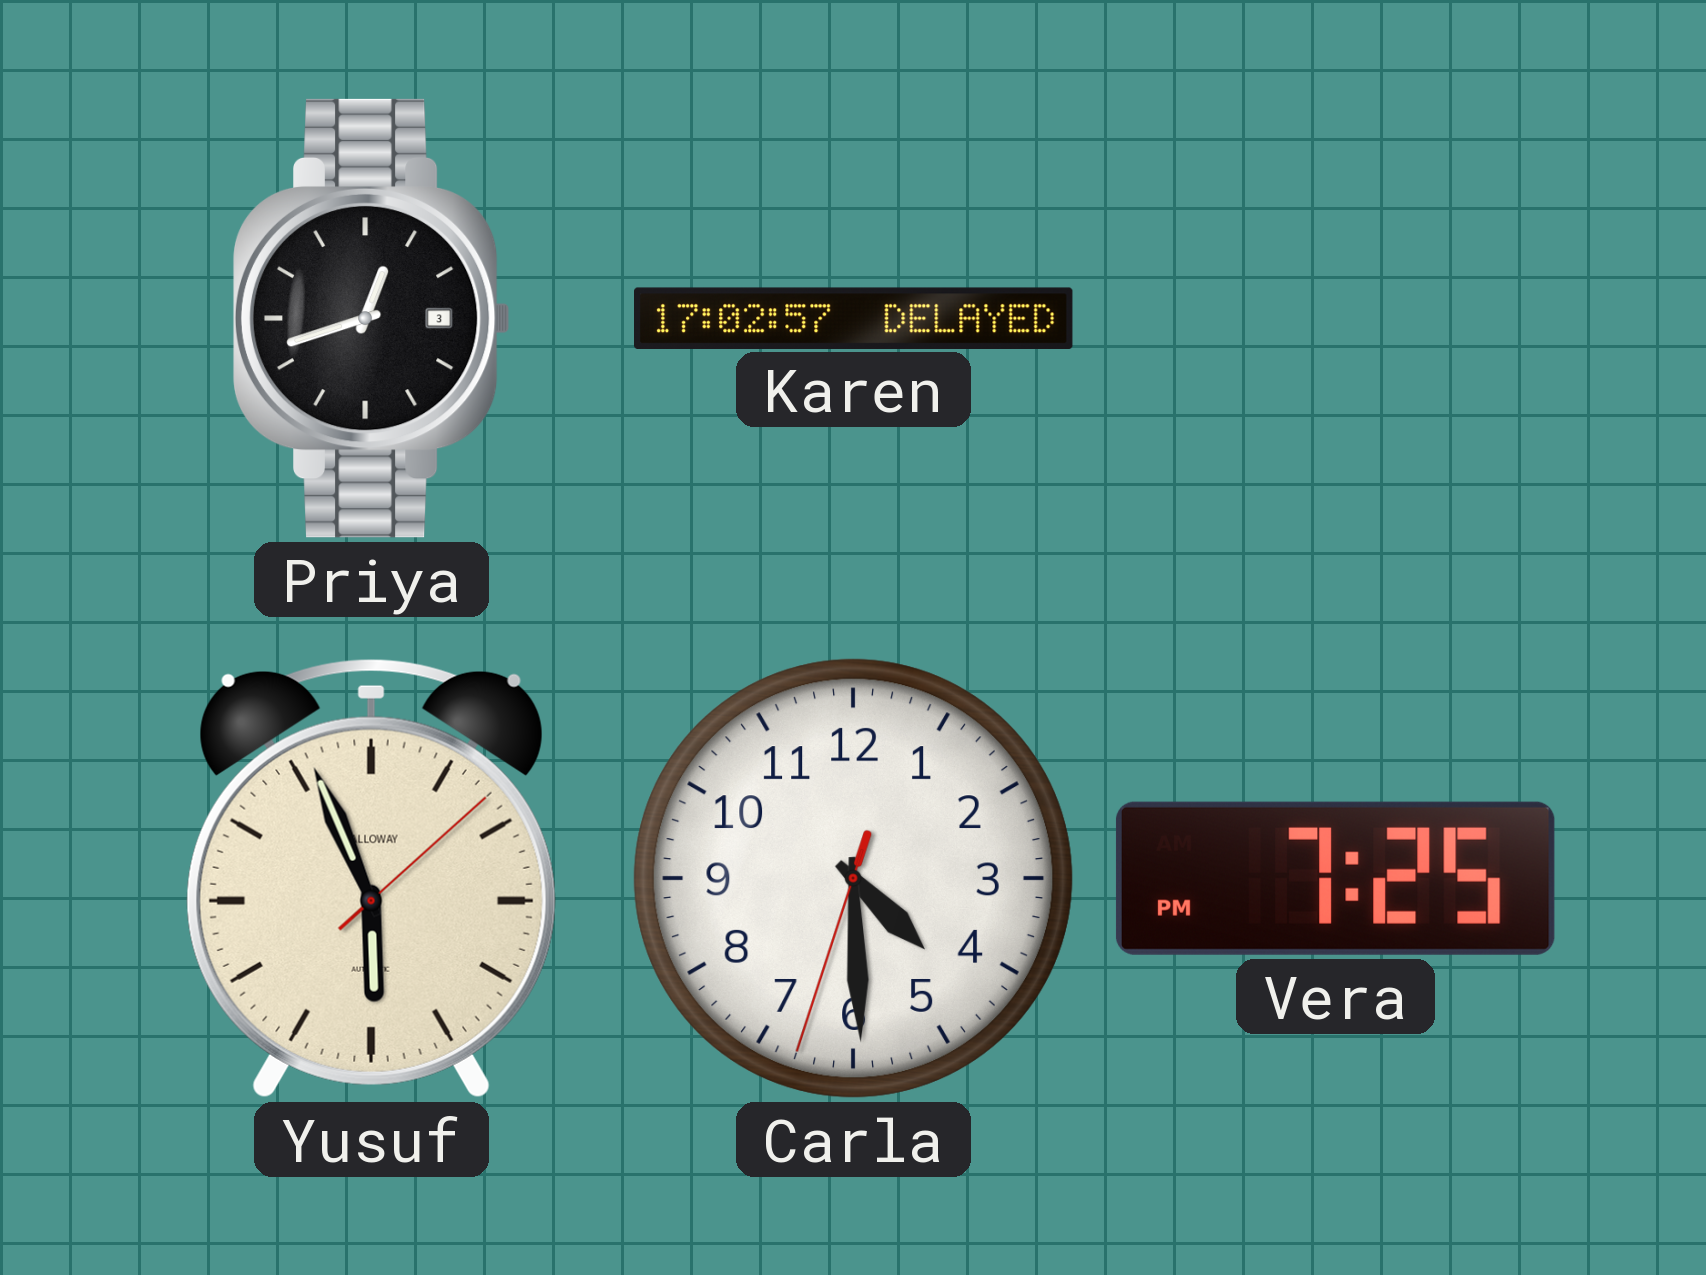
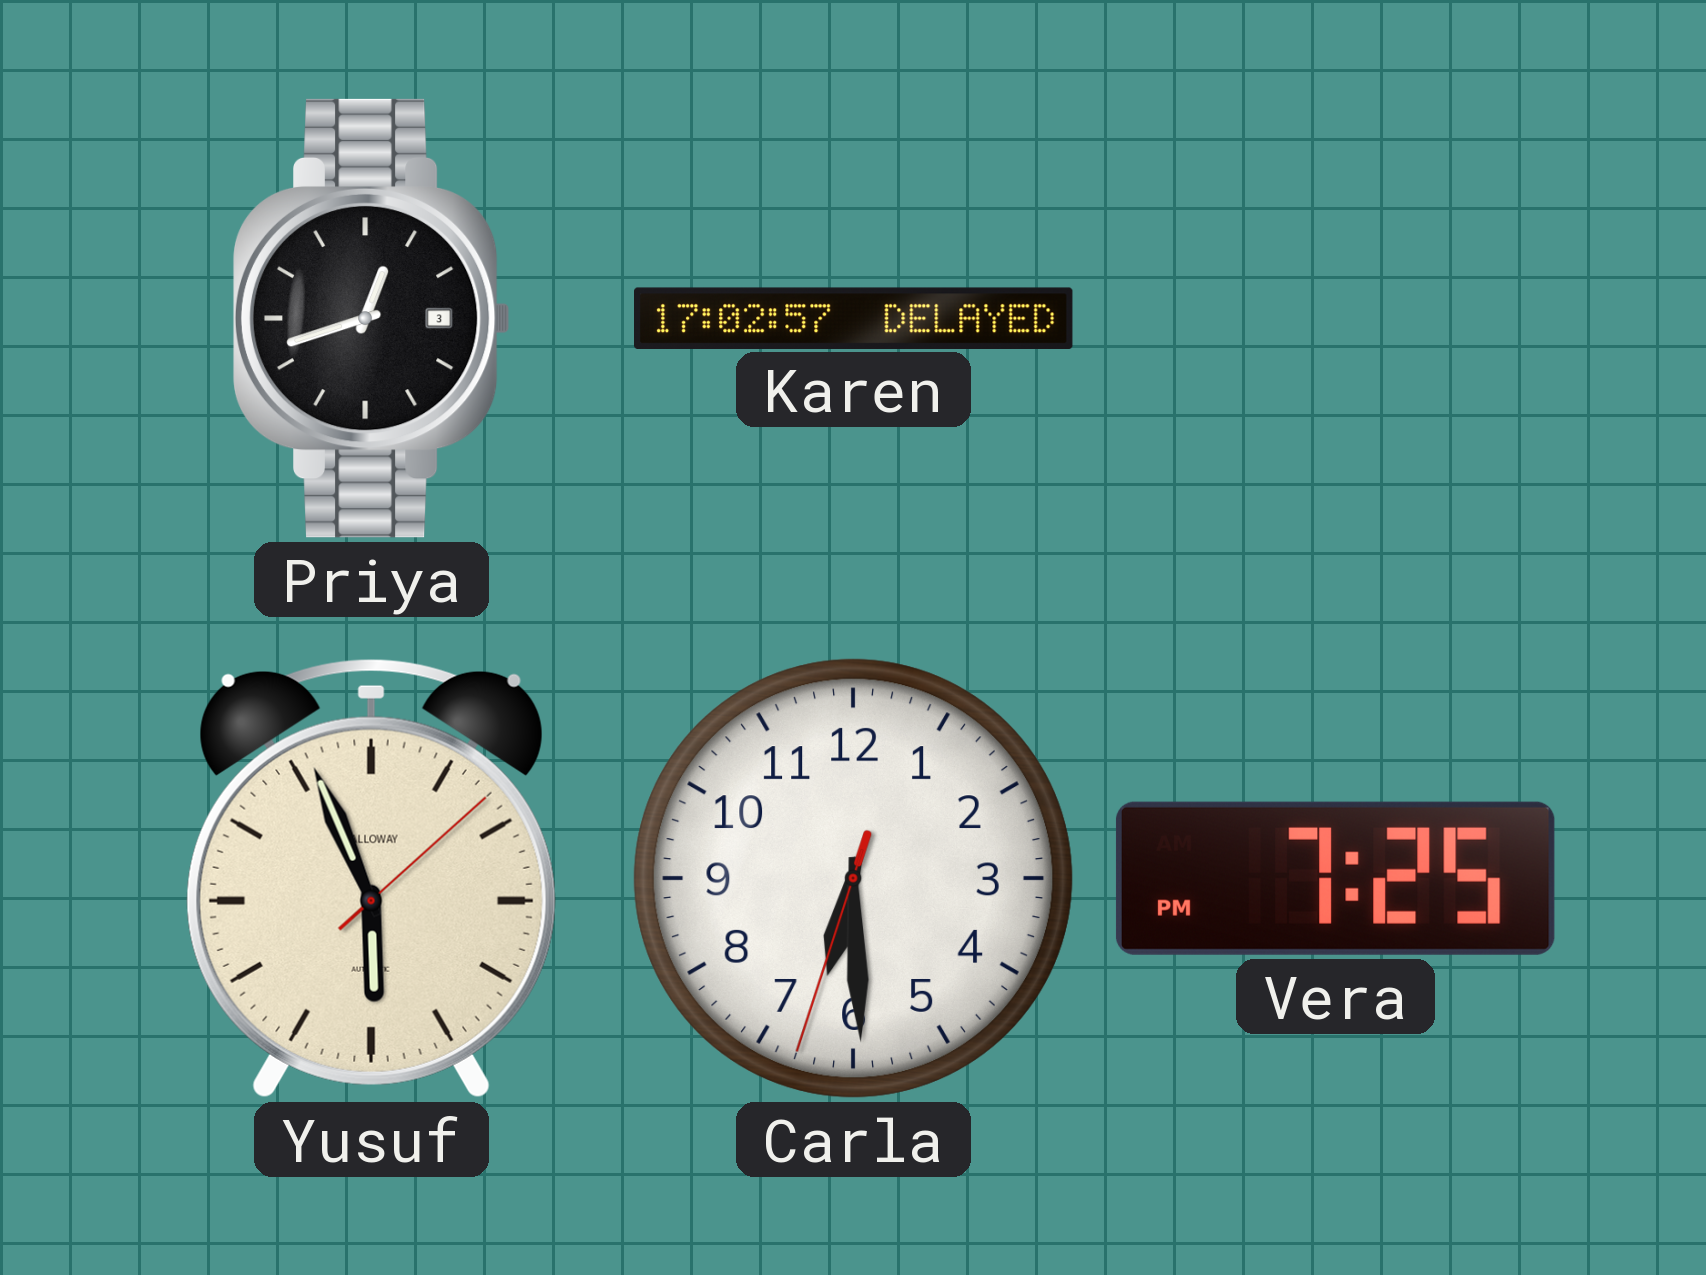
Carla: 4:29 -> 6:29 (853, 878)
